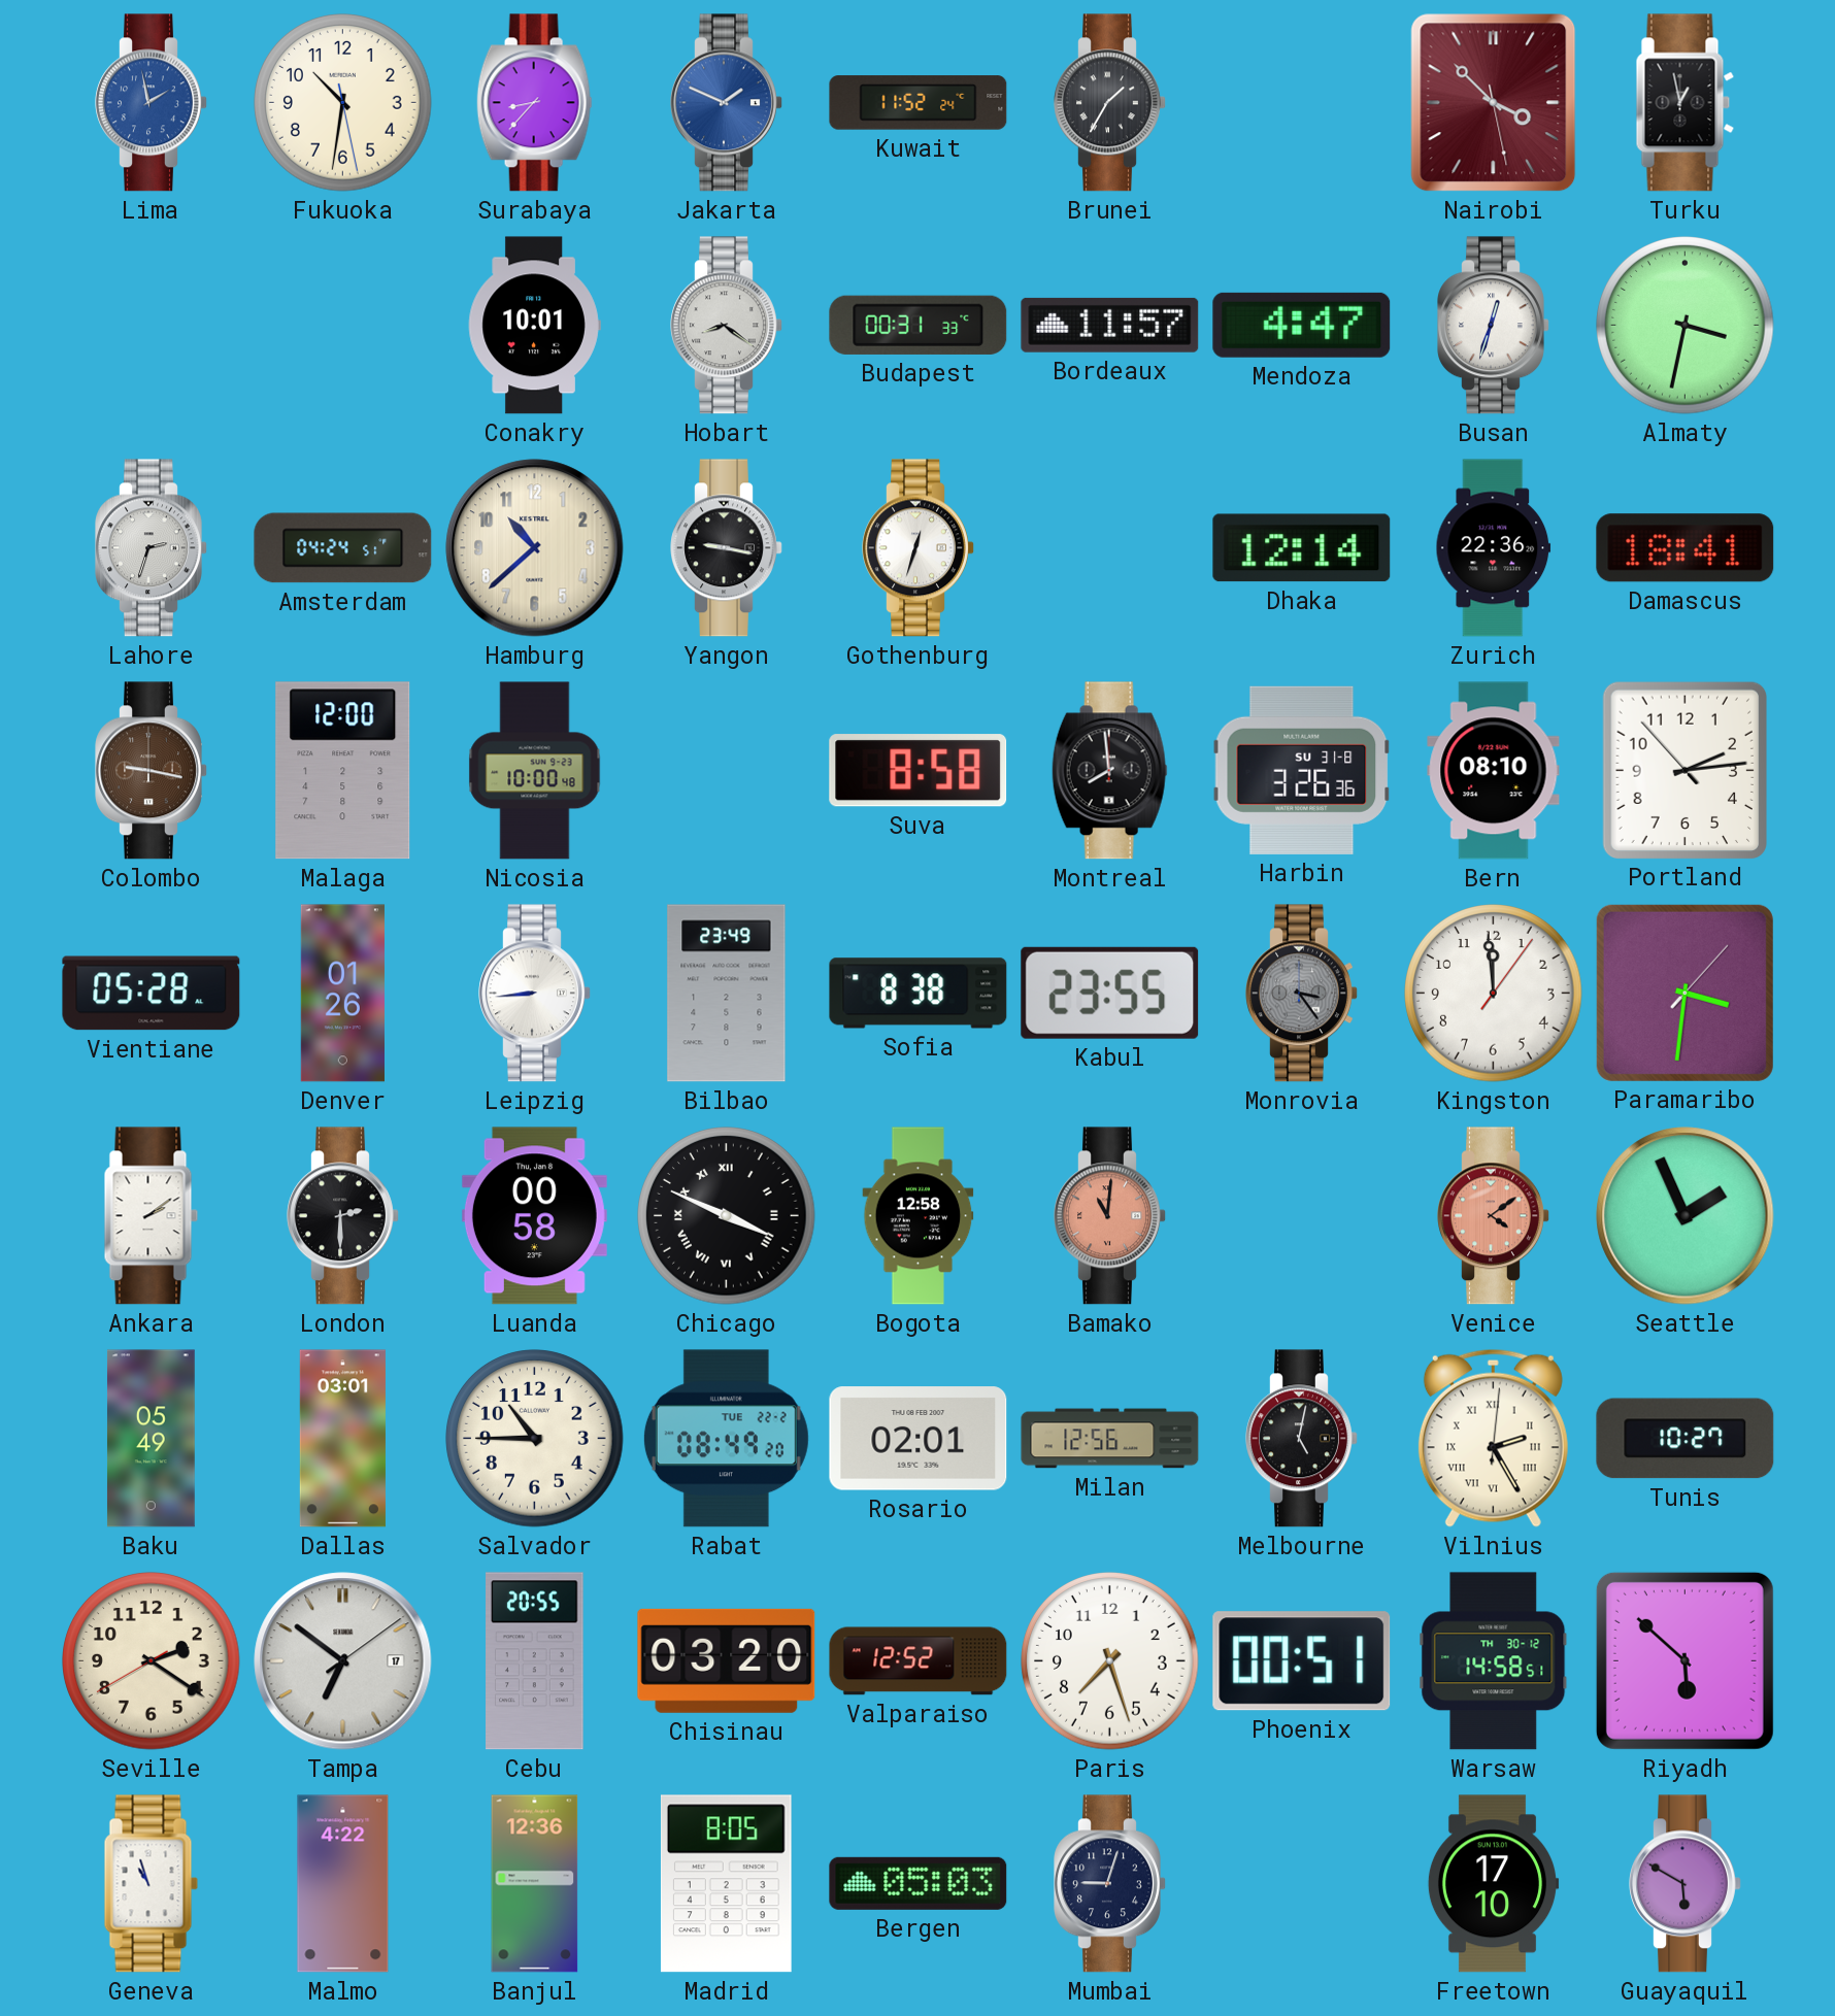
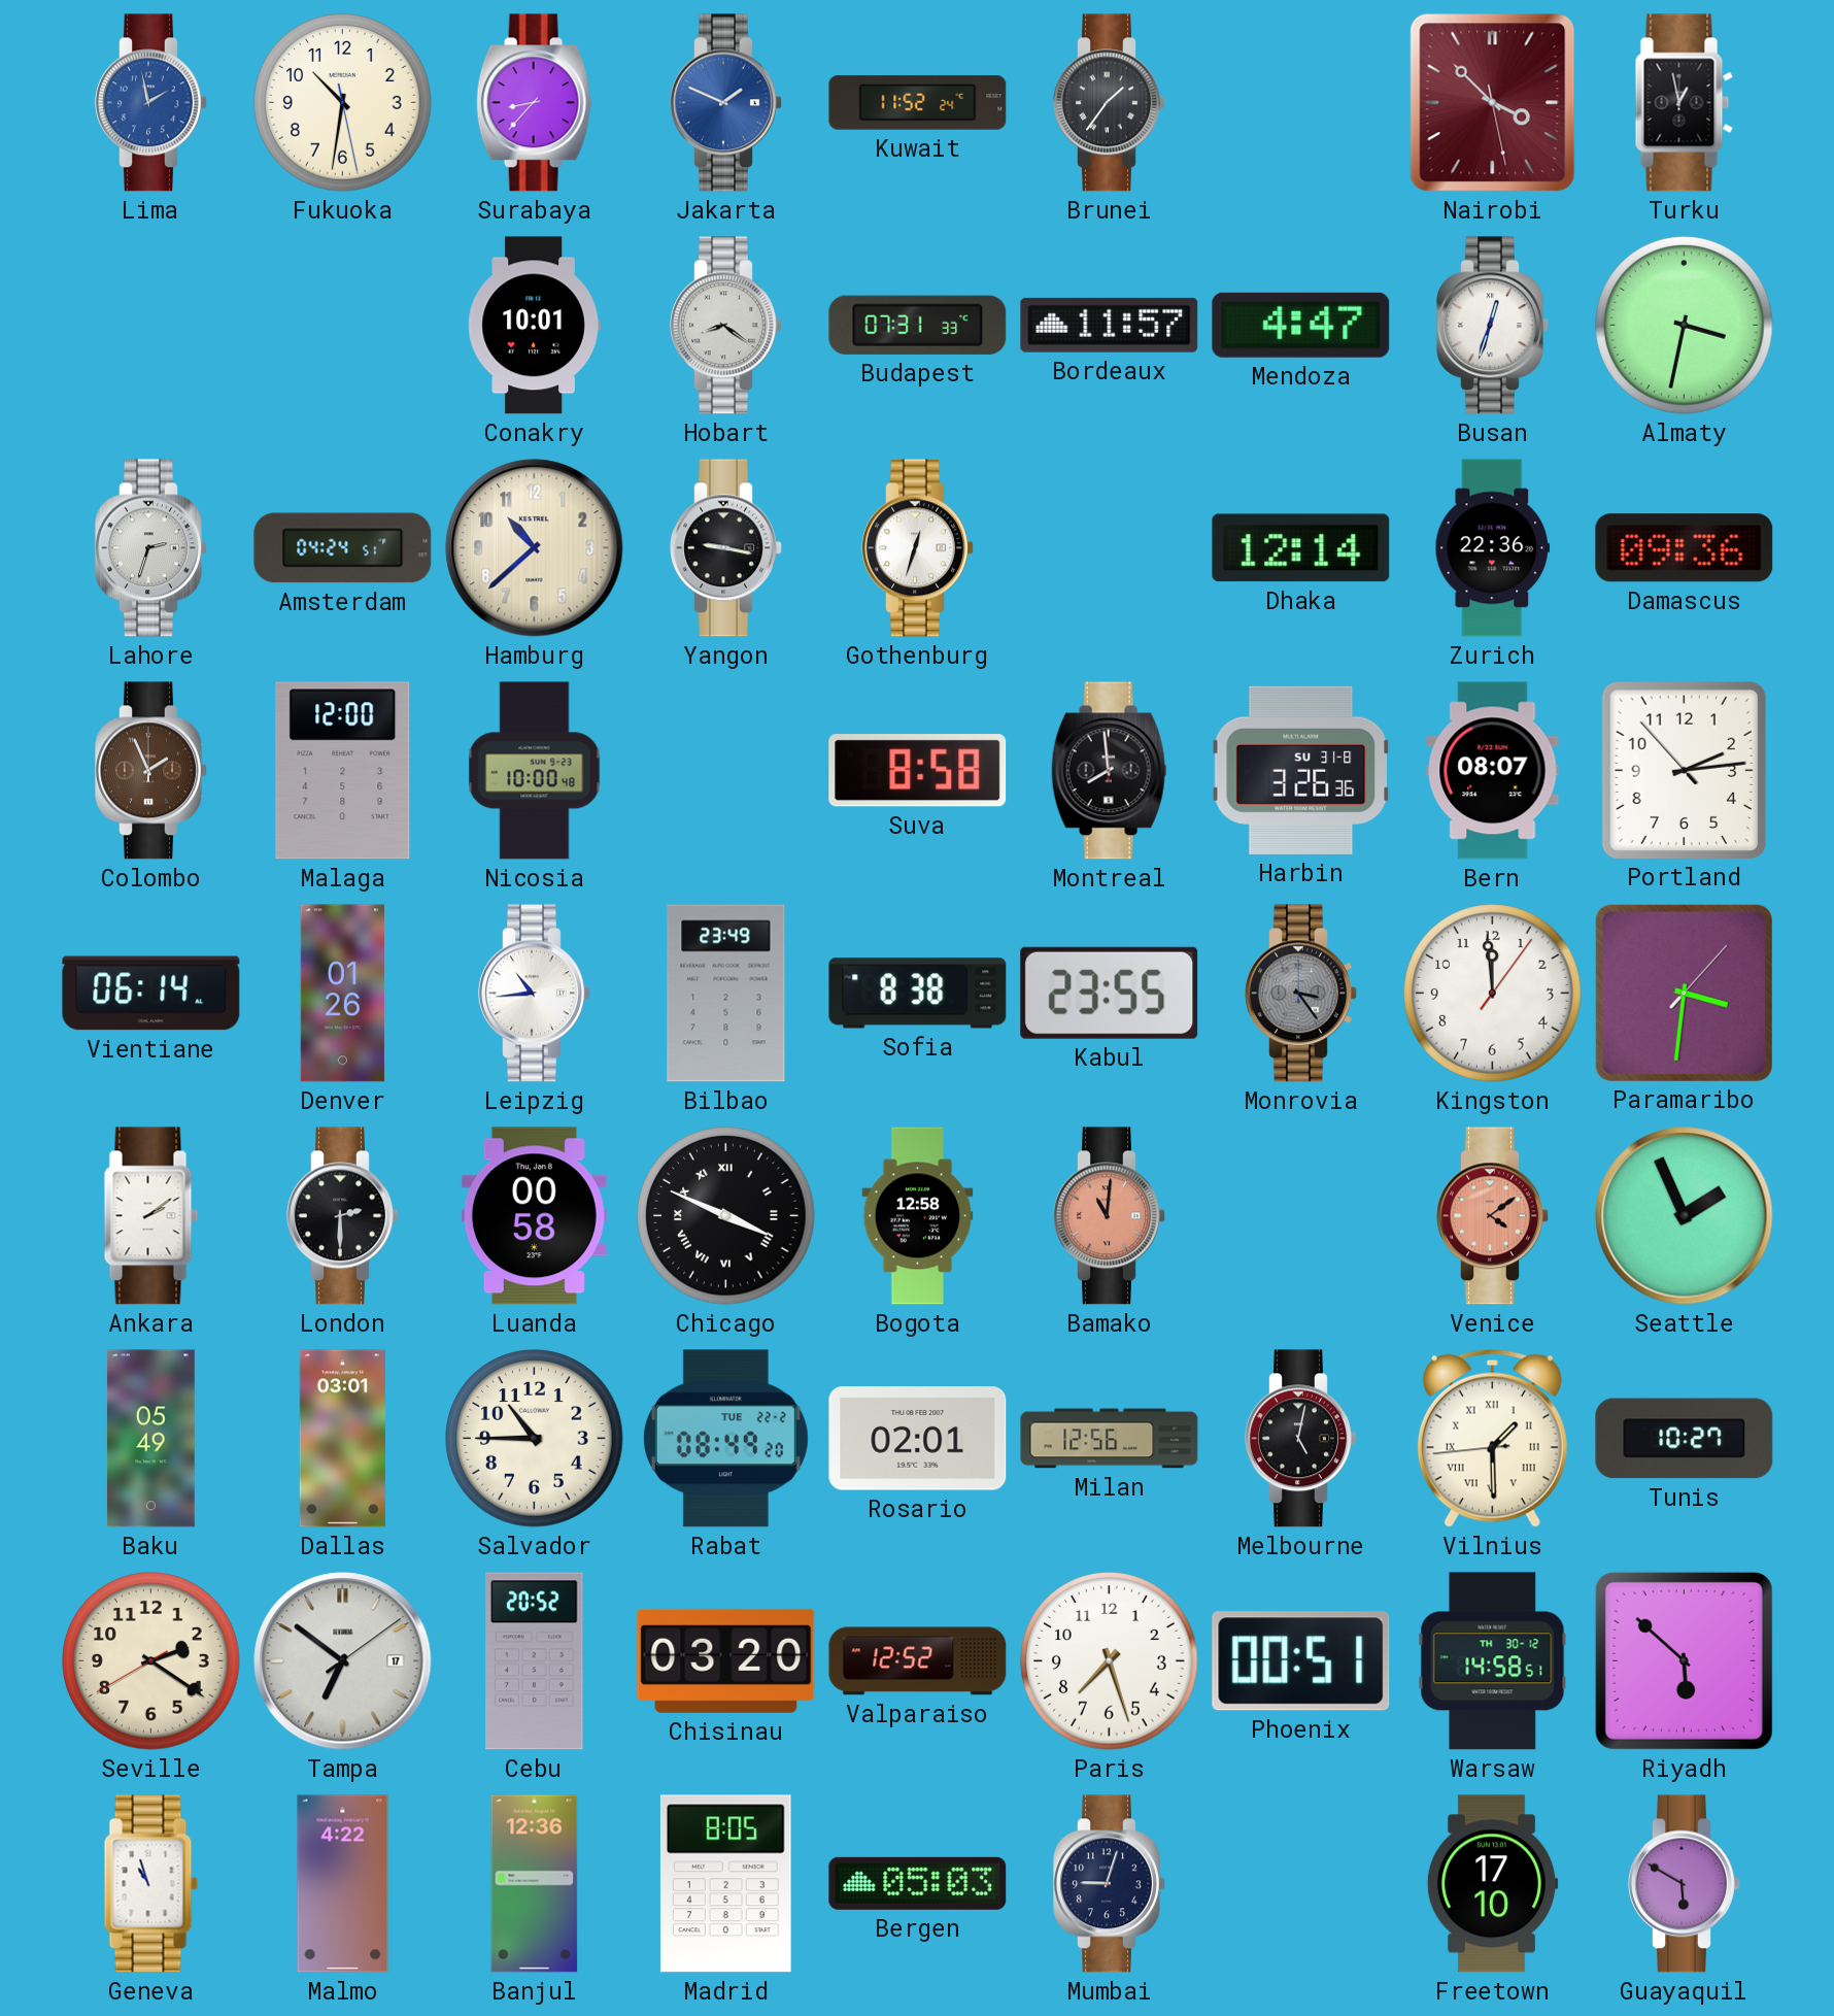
Brunei: 1:35 -> 1:36 (1110, 103)
Budapest: 00:31 -> 07:31 (918, 325)
Damascus: 18:41 -> 09:36 (1685, 548)
Colombo: 9:17 -> 1:56 (151, 771)
Bern: 08:10 -> 08:07 (1493, 771)
Vientiane: 05:28 -> 06:14 (151, 994)
Leipzig: 8:44 -> 10:44 (535, 994)
Vilnius: 2:25 -> 1:29 (1492, 1438)
Cebu: 20:55 -> 20:52 (535, 1661)
